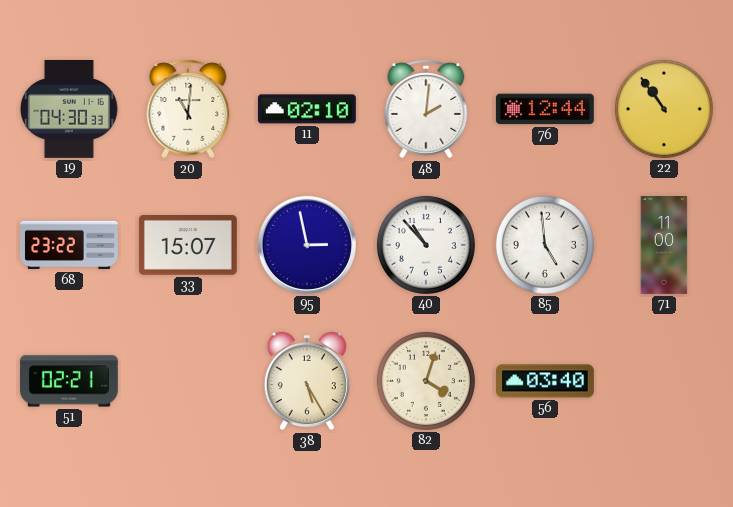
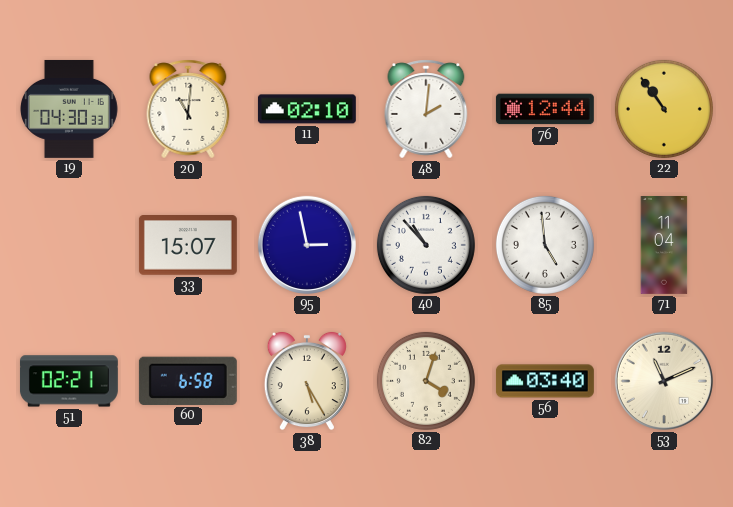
68: 23:22 -> none (70, 245)
71: 11:00 -> 11:04 (664, 246)
60: none -> 6:58 (188, 381)
53: none -> 11:11 (664, 381)
